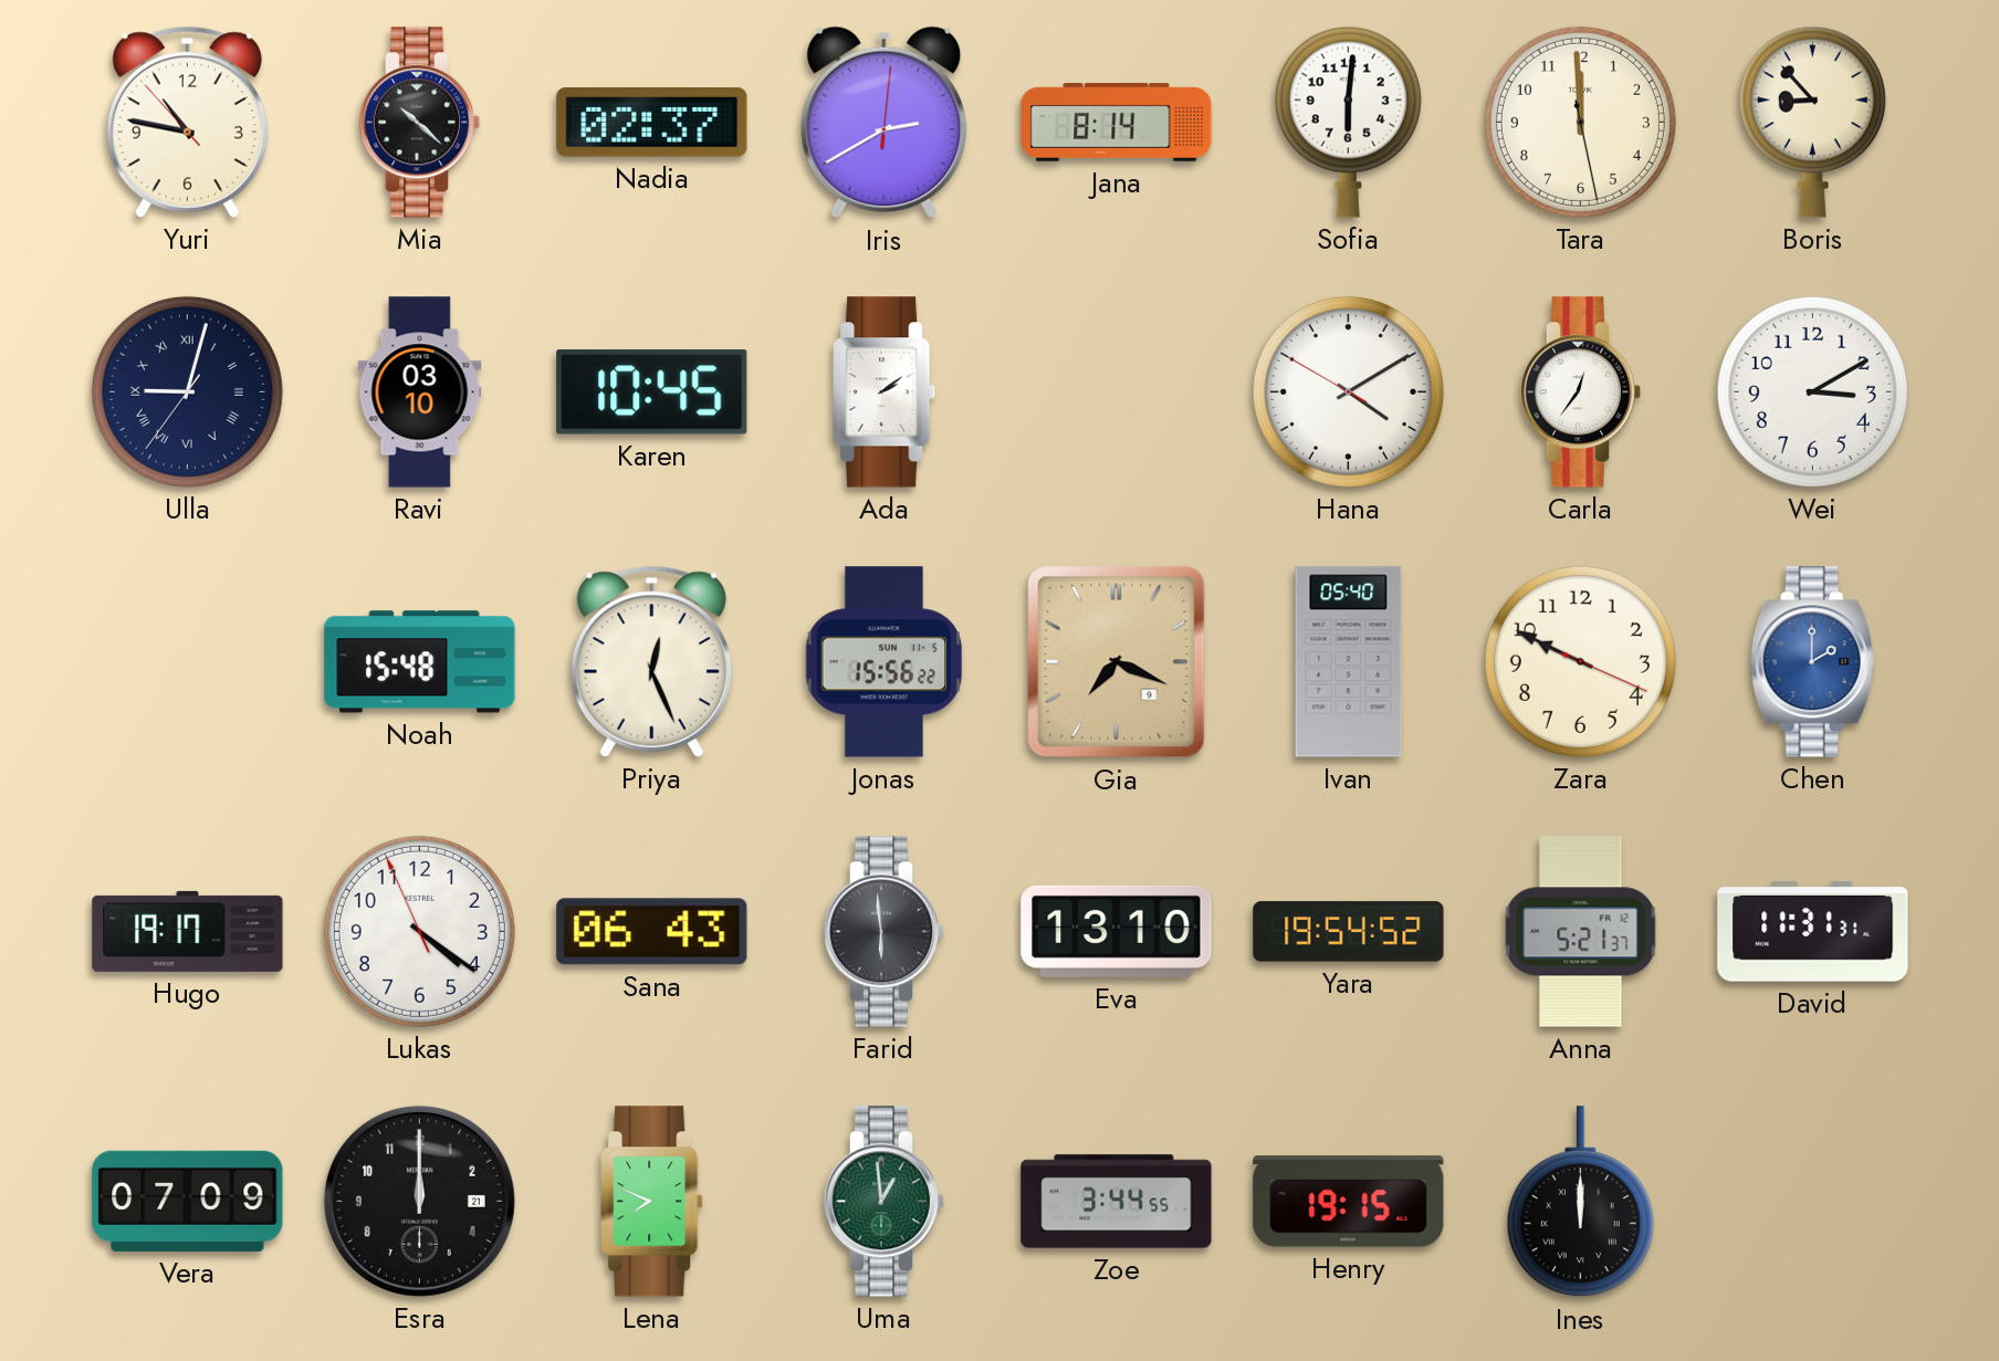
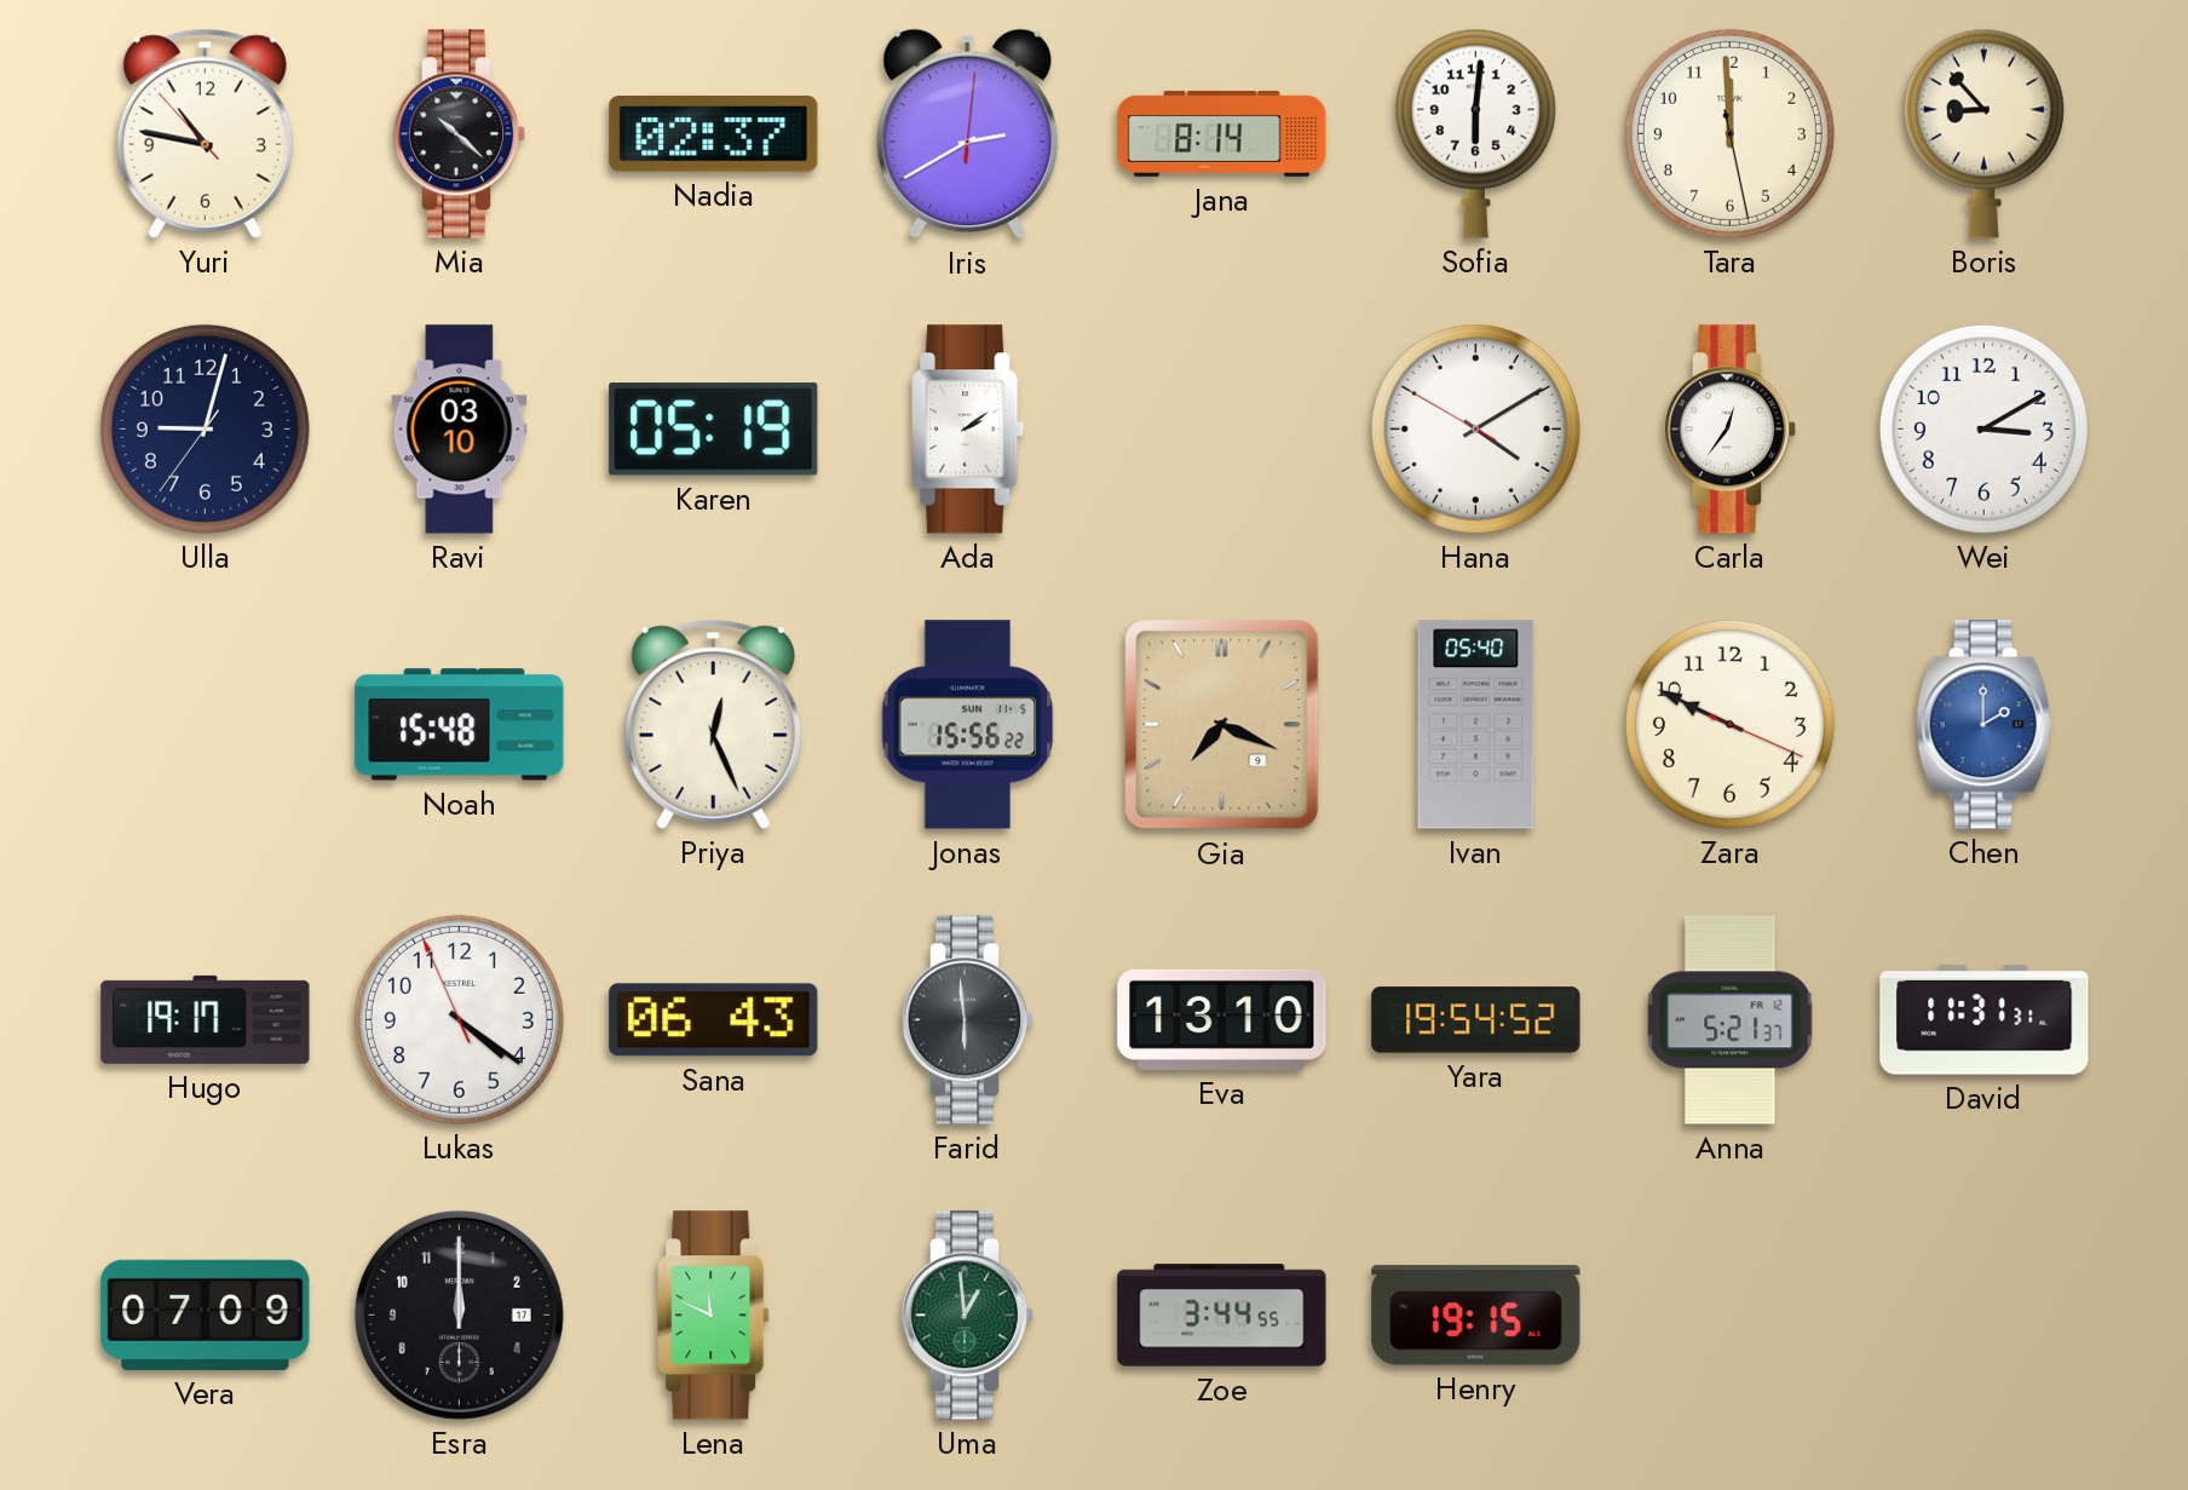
Ulla numerals: Roman -> Arabic (205, 428)
Karen: 10:45 -> 05:19 (714, 430)
Esra date: 21 -> 17 (459, 1314)
Lena: 7:49 -> 11:49 (714, 1316)
Ines: 12:00 -> none (1580, 1202)
